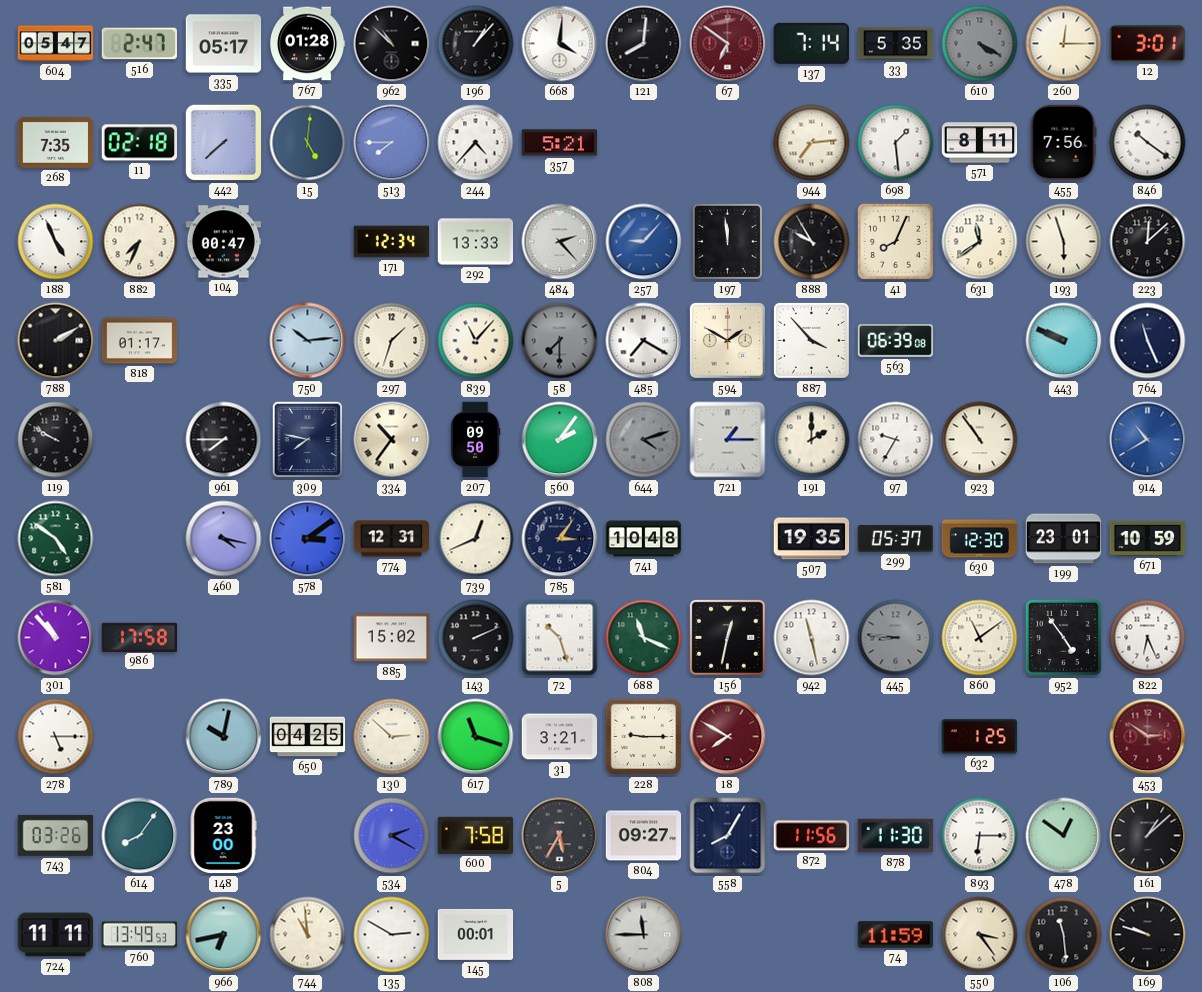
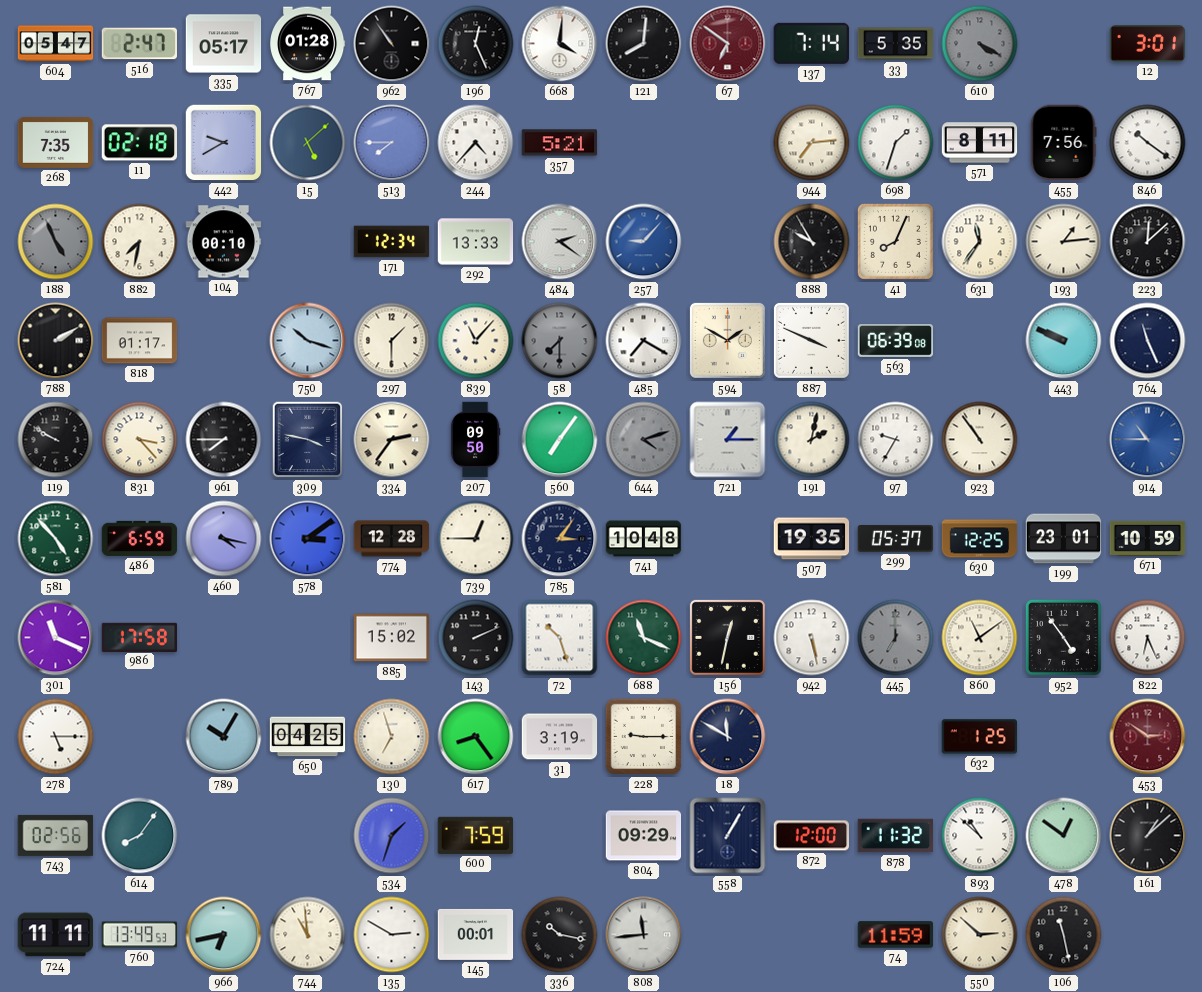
962: 10:52 -> 10:54 (392, 44)
196: 1:07 -> 12:26 (476, 44)
260: 12:15 -> none (1064, 44)
442: 7:38 -> 9:40 (224, 143)
15: 5:01 -> 5:08 (308, 143)
698: 1:29 -> 1:33 (896, 143)
188 dial: white -> grey (56, 242)
882: 7:34 -> 7:32 (140, 242)
104: 00:47 -> 00:10 (224, 242)
484: 2:23 -> 2:21 (560, 242)
197: 11:59 -> none (727, 241)
631: 11:39 -> 11:36 (980, 242)
193: 5:57 -> 1:14 (1064, 242)
750: 10:14 -> 10:18 (308, 341)
297: 1:33 -> 1:30 (392, 341)
887: 3:53 -> 3:49 (811, 340)
831: none -> 3:23 (140, 440)
309: 7:47 -> 3:47 (308, 440)
334: 10:36 -> 2:36 (392, 440)
560: 2:06 -> 7:06 (560, 440)
191: 2:00 -> 2:02 (812, 440)
914: 10:40 -> 10:45 (1148, 440)
581: 4:51 -> 4:53 (56, 539)
486: none -> 6:59 (140, 538)
774: 12:31 -> 12:28 (392, 539)
739: 12:41 -> 12:45 (476, 539)
630: 12:30 -> 12:25 (980, 539)
301: 10:53 -> 11:19 (56, 638)
942: 11:28 -> 5:28 (812, 638)
445: 8:46 -> 7:00 (896, 638)
789: 10:02 -> 10:05 (224, 737)
130: 2:52 -> 6:57 (392, 737)
617: 11:18 -> 8:24 (476, 737)
31: 3:21 -> 3:19 (560, 737)
18: 7:50 -> 11:50 (728, 737)
18 dial: burgundy -> navy (728, 737)
743: 03:26 -> 02:56 (56, 835)
148: 23:00 -> none (223, 836)
534: 2:20 -> 1:33 (392, 836)
600: 7:58 -> 7:59 (475, 835)
5: 5:35 -> none (560, 836)
804: 09:27 -> 09:29 (644, 836)
558: 8:05 -> 1:05 (728, 836)
872: 11:56 -> 12:00 (812, 836)
878: 11:30 -> 11:32 (896, 836)
893: 6:15 -> 10:52 (980, 836)
336: none -> 10:17 (560, 935)
808: 11:45 -> 11:44 (644, 935)
550: 3:24 -> 2:52 (980, 935)
106: 11:29 -> 11:28 (1064, 935)
169: 9:48 -> none (1148, 935)
